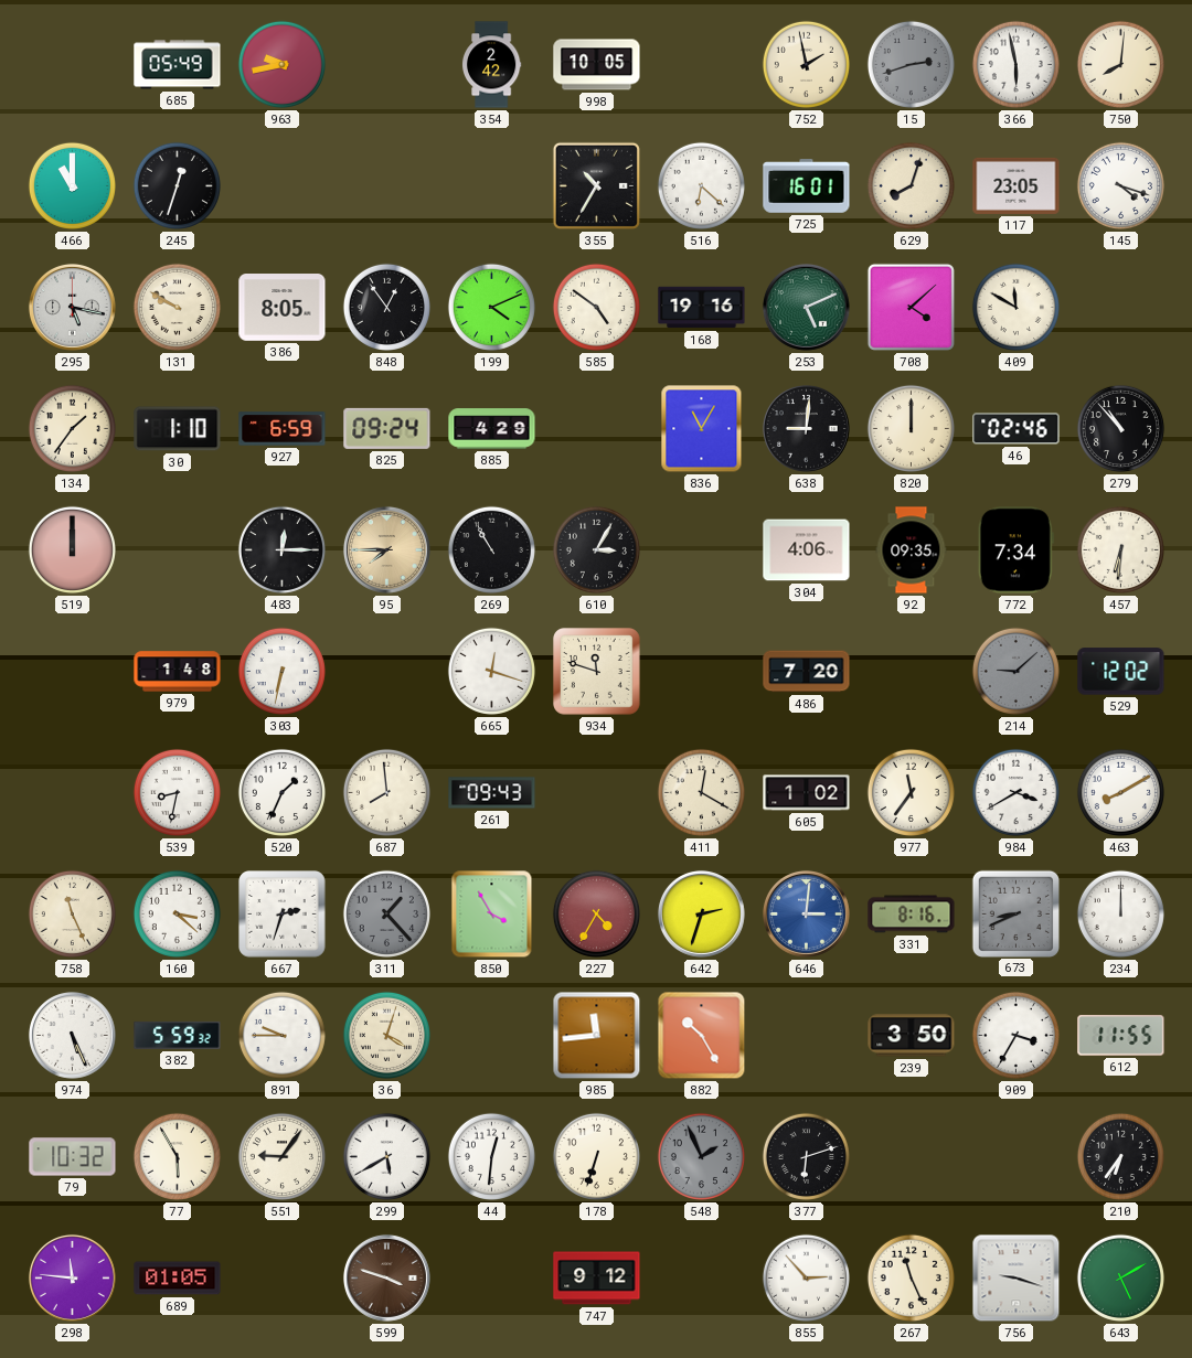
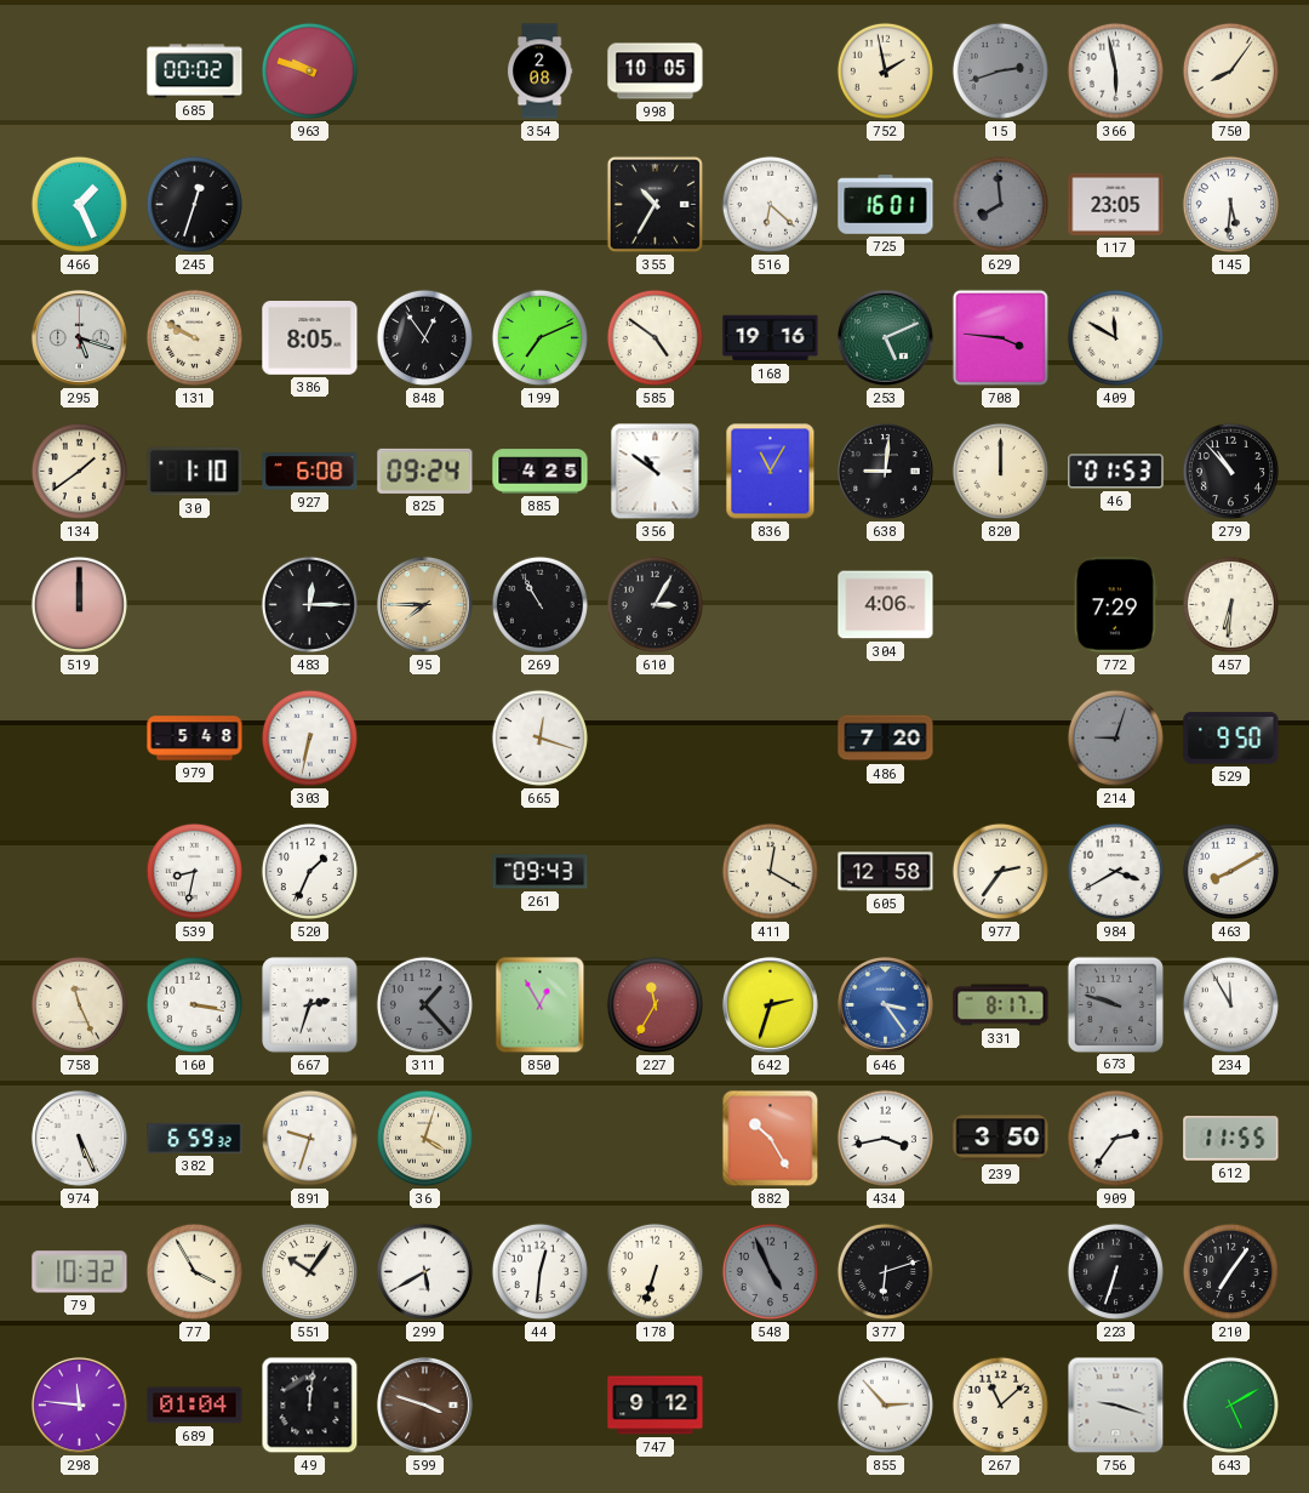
685: 05:49 -> 00:02 (195, 72)
963: 9:43 -> 9:48 (309, 70)
354: 2:42 -> 2:08 (539, 72)
750: 8:01 -> 8:06 (1230, 70)
466: 11:00 -> 1:26 (79, 204)
629: 8:03 -> 7:59 (1000, 204)
629 dial: cream -> grey (1000, 204)
145: 4:18 -> 5:31 (1230, 204)
295: 5:17 -> 5:18 (79, 337)
199: 4:11 -> 7:11 (539, 337)
708: 4:08 -> 3:46 (1000, 337)
134: 1:36 -> 1:39 (79, 471)
927: 6:59 -> 6:08 (310, 472)
885: 4:29 -> 4:25 (541, 472)
356: none -> 10:51 (656, 472)
46: 02:46 -> 01:53 (1116, 472)
92: 09:35 -> none (912, 550)
772: 7:34 -> 7:29 (1115, 605)
979: 1:48 -> 5:48 (195, 739)
934: 11:48 -> none (597, 672)
214: 9:08 -> 9:03 (1115, 737)
529: 12:02 -> 9:50 (1231, 739)
687: 7:59 -> none (386, 792)
605: 1:02 -> 12:58 (886, 872)
977: 11:36 -> 2:36 (1000, 871)
160: 3:22 -> 3:17 (194, 1004)
850: 3:55 -> 12:55 (541, 1005)
227: 4:35 -> 11:35 (654, 1004)
646: 3:01 -> 3:24 (885, 1004)
331: 8:16 -> 8:17 (1001, 1005)
673: 8:41 -> 9:48 (1115, 1004)
234: 12:00 -> 11:55 (1230, 1004)
382: 5:59 -> 6:59 (195, 1138)
891: 9:45 -> 9:33 (309, 1138)
985: 11:44 -> none (597, 1036)
434: none -> 3:43 (885, 1138)
909: 3:35 -> 2:36 (1115, 1138)
77: 5:55 -> 3:55 (194, 1271)
551: 9:06 -> 10:06 (309, 1271)
548: 1:56 -> 4:56 (770, 1271)
223: none -> 6:33 (1115, 1271)
210: 6:36 -> 7:06 (1230, 1271)
689: 01:05 -> 01:04 (195, 1406)
49: none -> 12:01 (310, 1406)
267: 11:26 -> 11:08 (1000, 1404)
